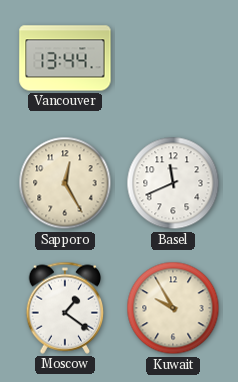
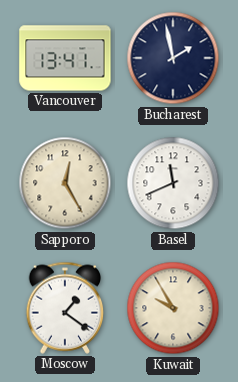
Vancouver: 13:44 -> 13:41 (65, 58)
Bucharest: none -> 1:58 (173, 58)
